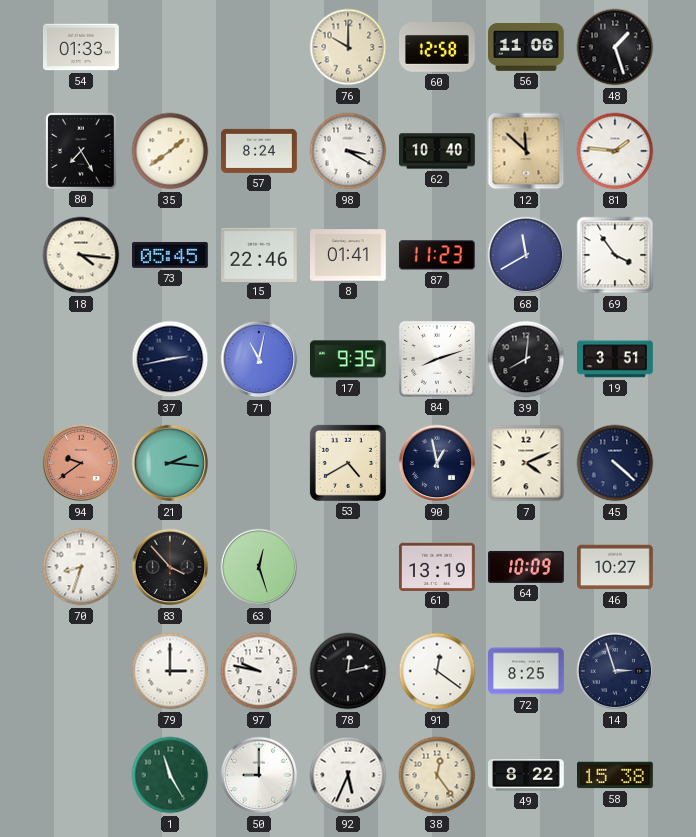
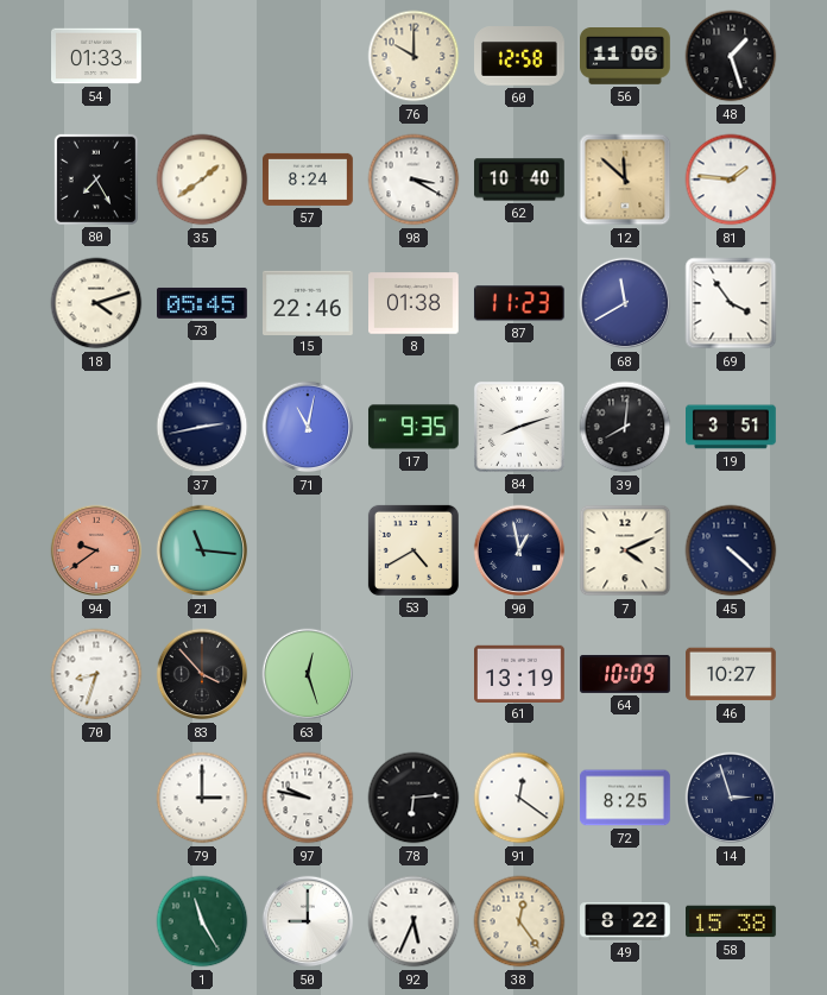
18: 4:16 -> 4:12 (96, 303)
8: 01:41 -> 01:38 (415, 303)
21: 2:16 -> 11:16 (202, 550)
78: 12:13 -> 6:14 (414, 798)
